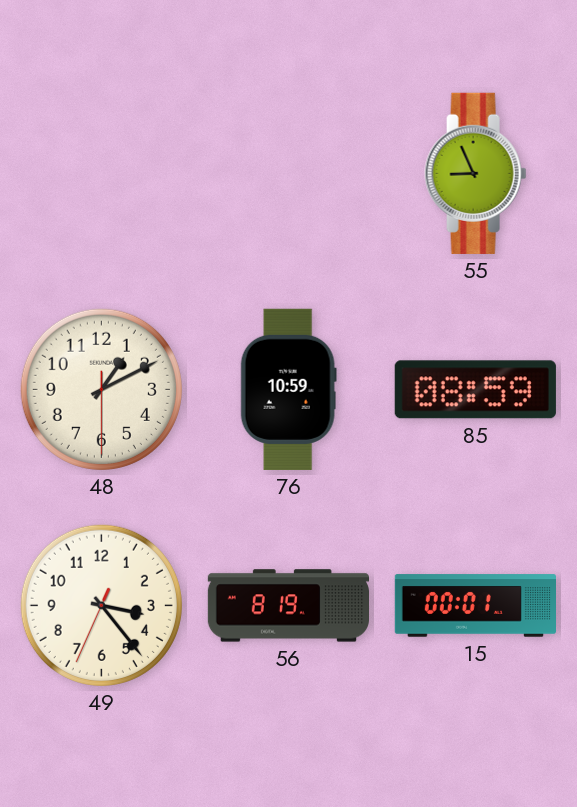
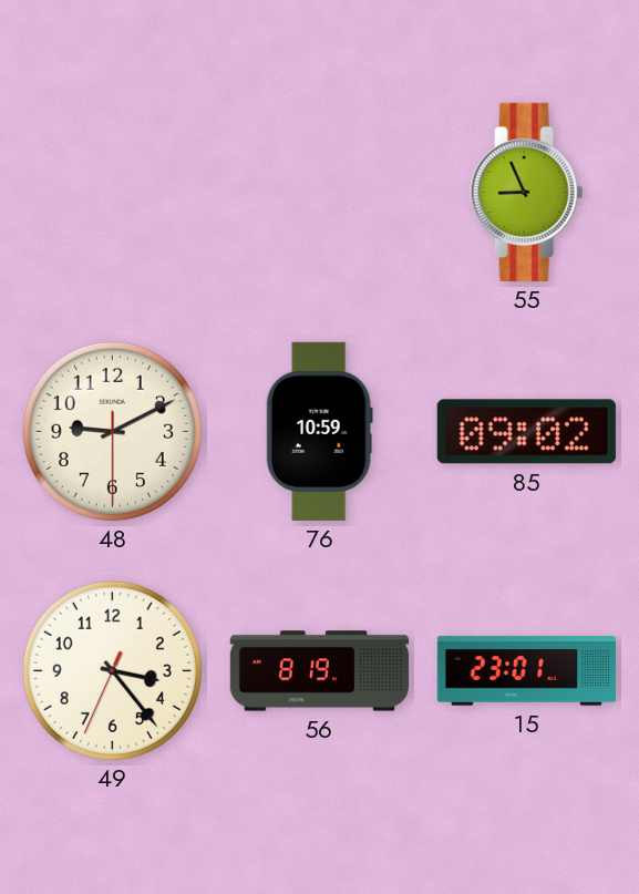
48: 1:10 -> 9:10 (112, 431)
85: 08:59 -> 09:02 (526, 432)
15: 00:01 -> 23:01 (526, 671)
